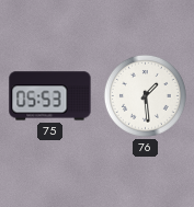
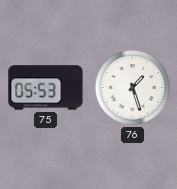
76: 1:29 -> 1:27 (132, 87)
